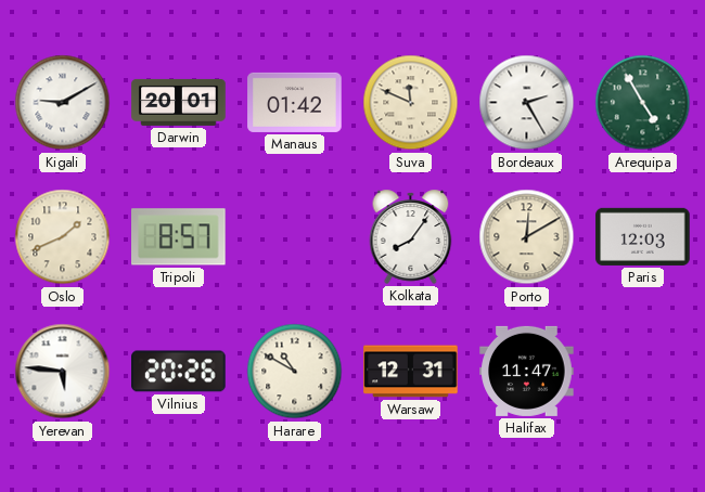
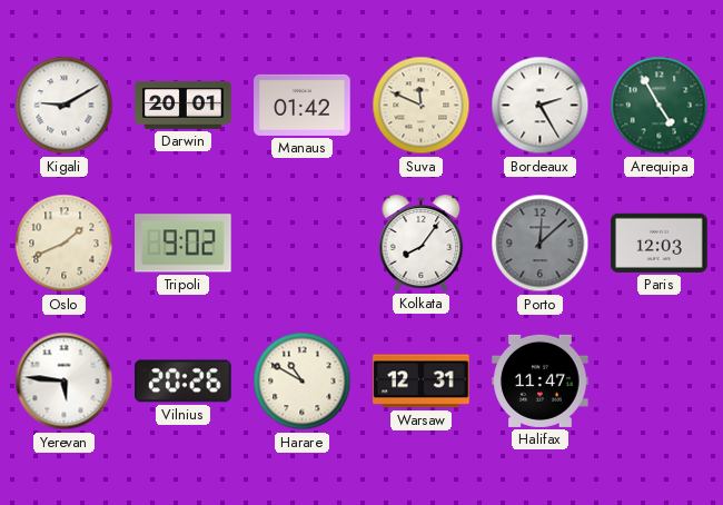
Tripoli: 8:57 -> 9:02 (184, 244)
Porto: 12:10 -> 12:08 (541, 244)
Porto dial: cream -> grey (541, 244)
